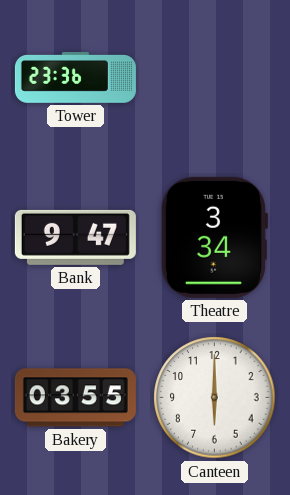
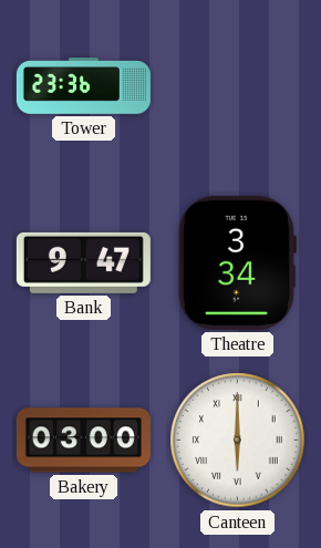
Bakery: 03:55 -> 03:00 (83, 441)
Canteen numerals: Arabic -> Roman (238, 441)
